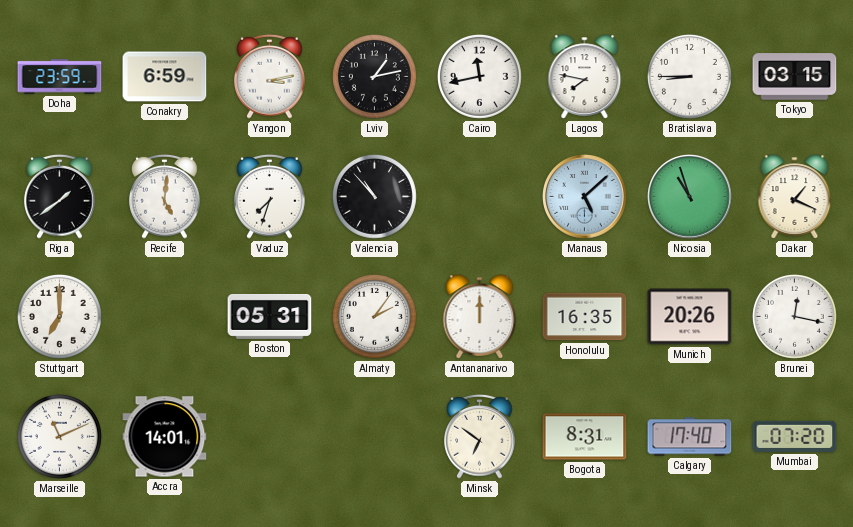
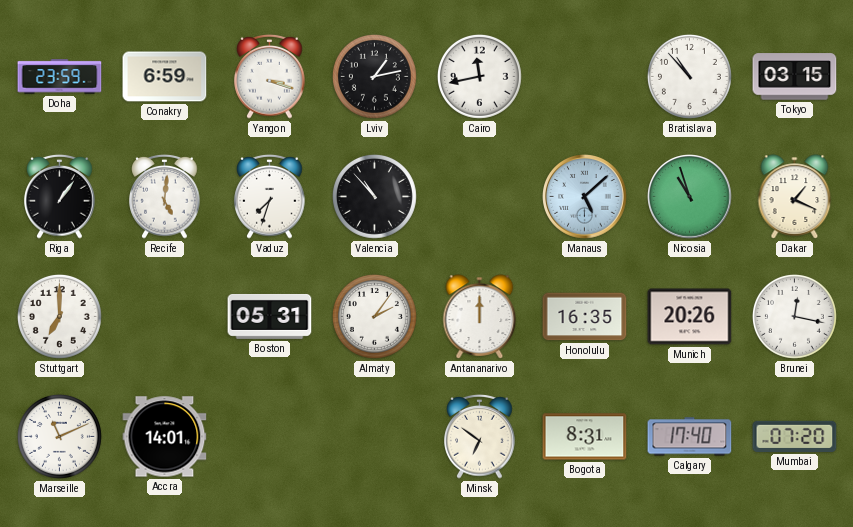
Yangon: 3:13 -> 3:18 (270, 77)
Lagos: 7:47 -> none (585, 77)
Bratislava: 8:45 -> 10:53 (689, 76)
Riga: 1:39 -> 1:06 (60, 197)
